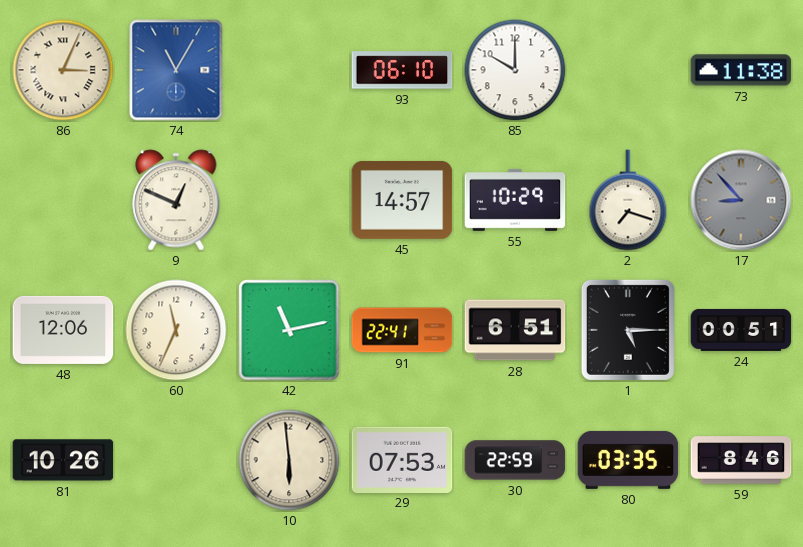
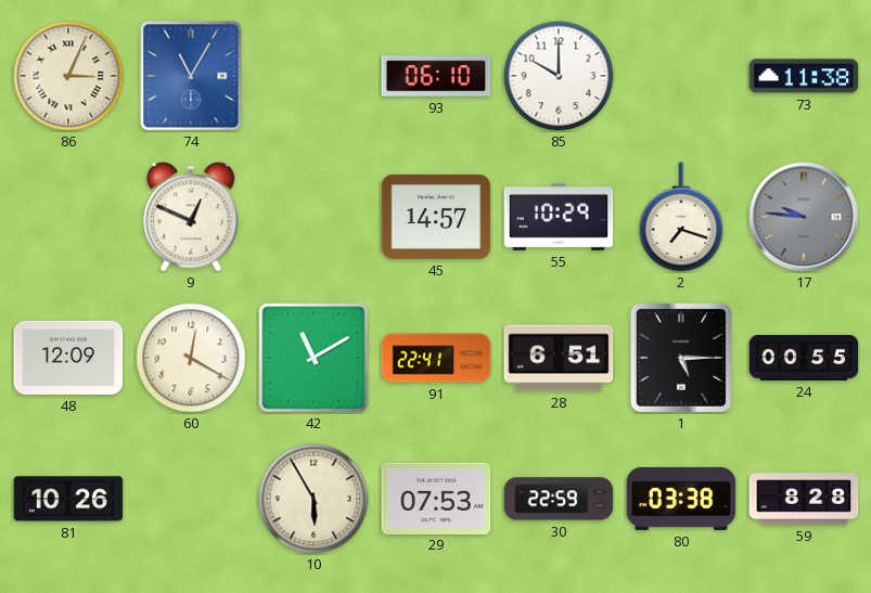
17: 8:53 -> 9:46 (804, 217)
48: 12:06 -> 12:09 (68, 358)
60: 11:34 -> 12:20 (191, 358)
42: 11:13 -> 11:10 (313, 358)
24: 00:51 -> 00:55 (804, 358)
10: 5:59 -> 5:55 (313, 499)
80: 03:35 -> 03:38 (681, 499)
59: 8:46 -> 8:28 (804, 499)
